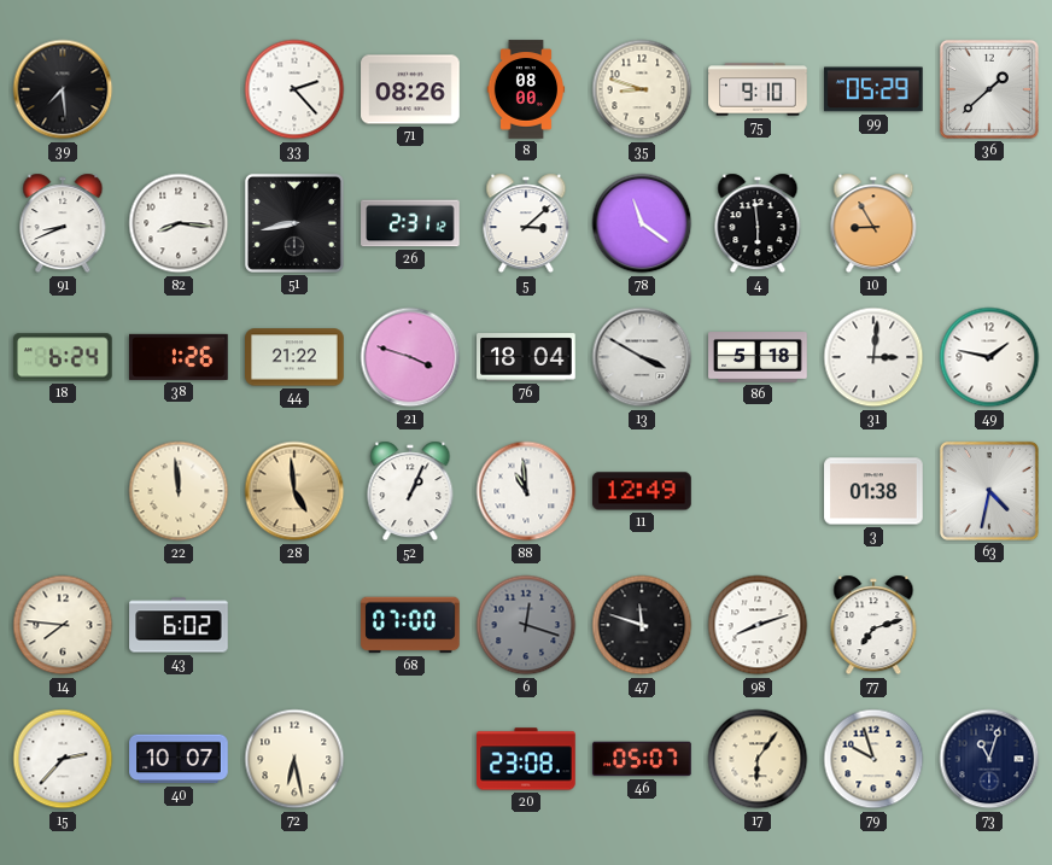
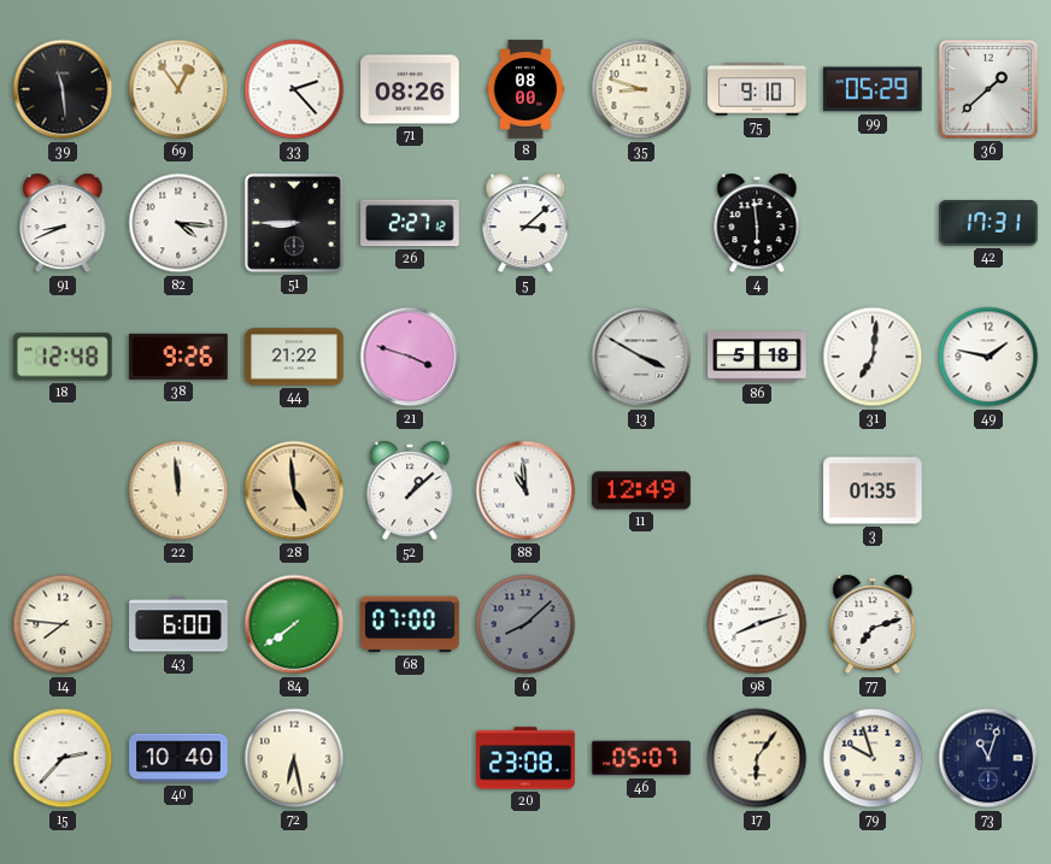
39: 7:29 -> 11:29 (63, 89)
69: none -> 12:54 (178, 89)
82: 8:16 -> 4:16 (178, 223)
51: 8:43 -> 8:45 (294, 223)
26: 2:31 -> 2:27 (410, 223)
78: 11:21 -> none (642, 223)
10: 8:55 -> none (873, 223)
42: none -> 17:31 (988, 224)
18: 6:24 -> 12:48 (64, 357)
38: 1:26 -> 9:26 (180, 357)
76: 18:04 -> none (526, 357)
31: 3:01 -> 7:01 (873, 357)
52: 1:04 -> 1:08 (410, 490)
3: 01:38 -> 01:35 (873, 490)
63: 4:32 -> none (989, 491)
43: 6:02 -> 6:00 (178, 624)
84: none -> 7:39 (294, 624)
6: 12:18 -> 8:08 (525, 624)
47: 11:48 -> none (642, 625)
40: 10:07 -> 10:40 (178, 758)
